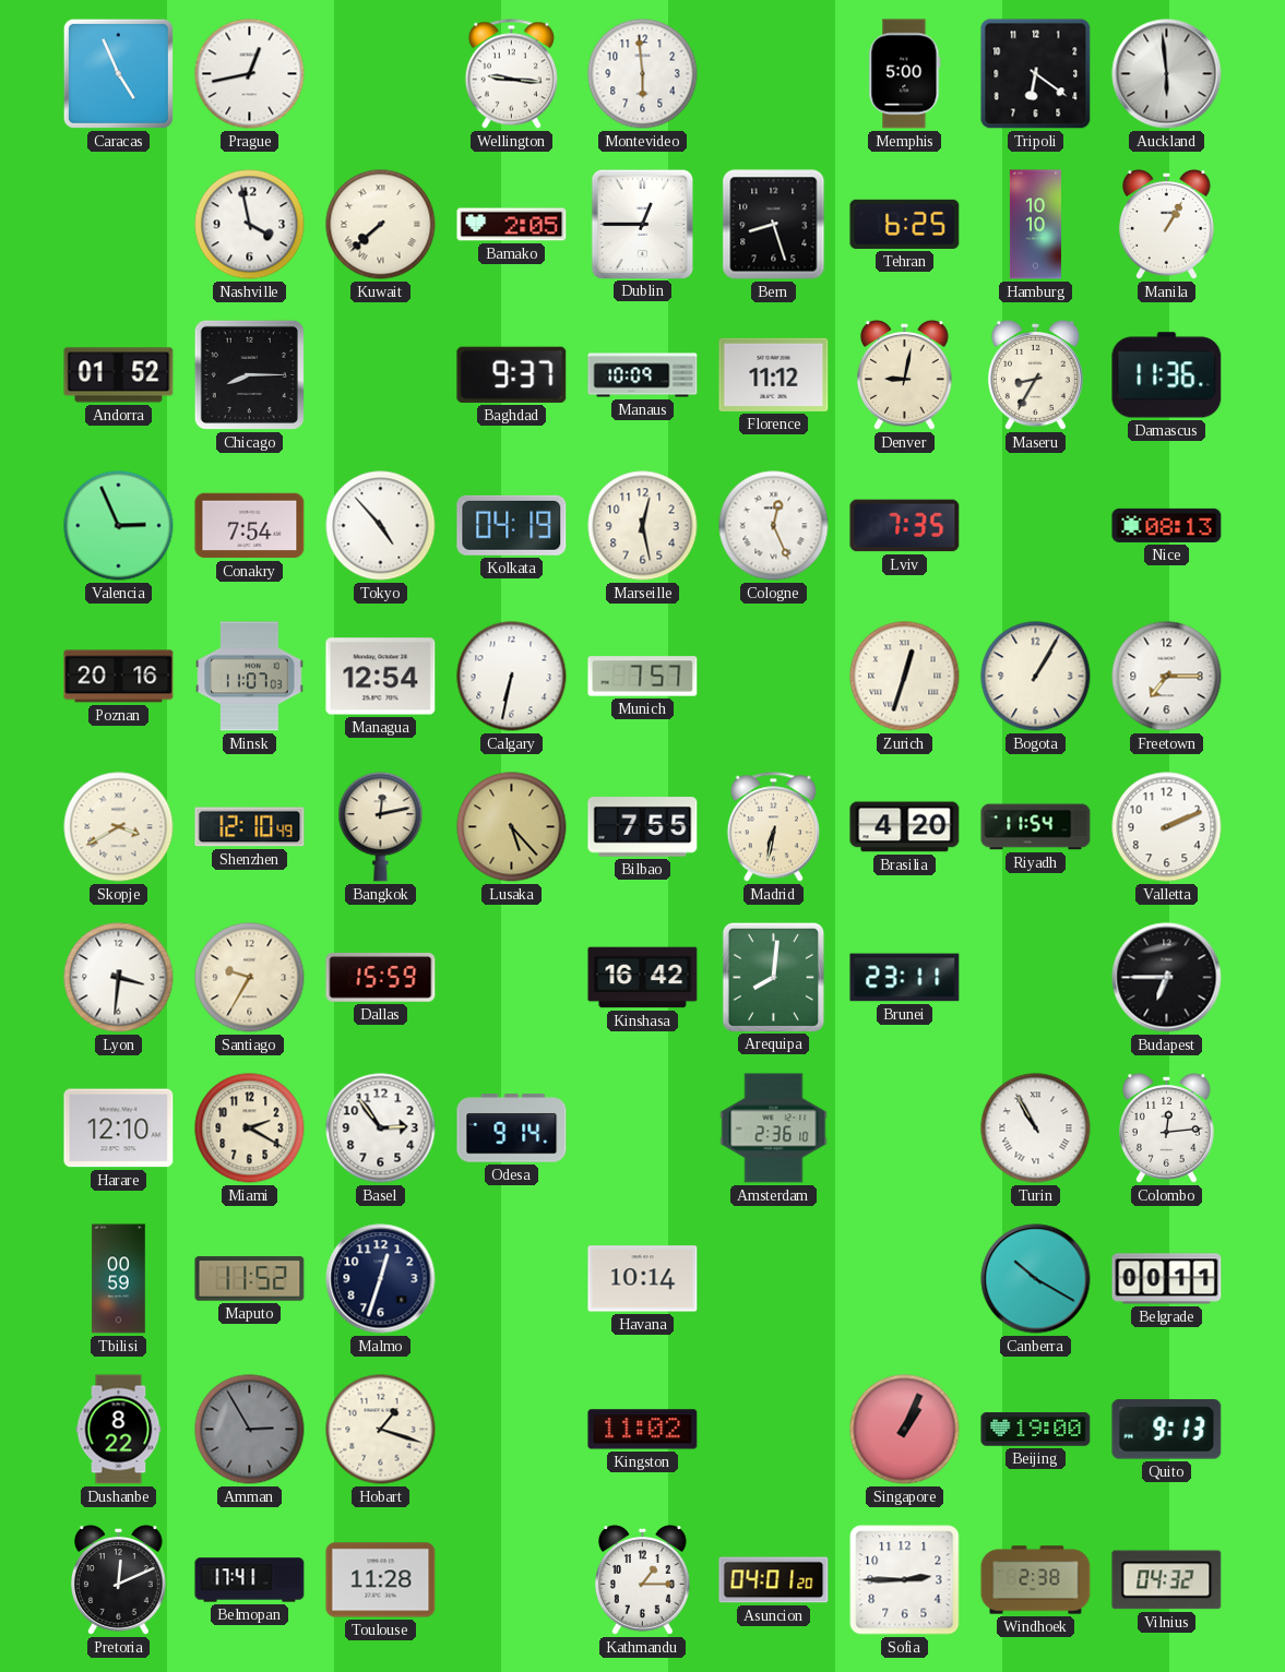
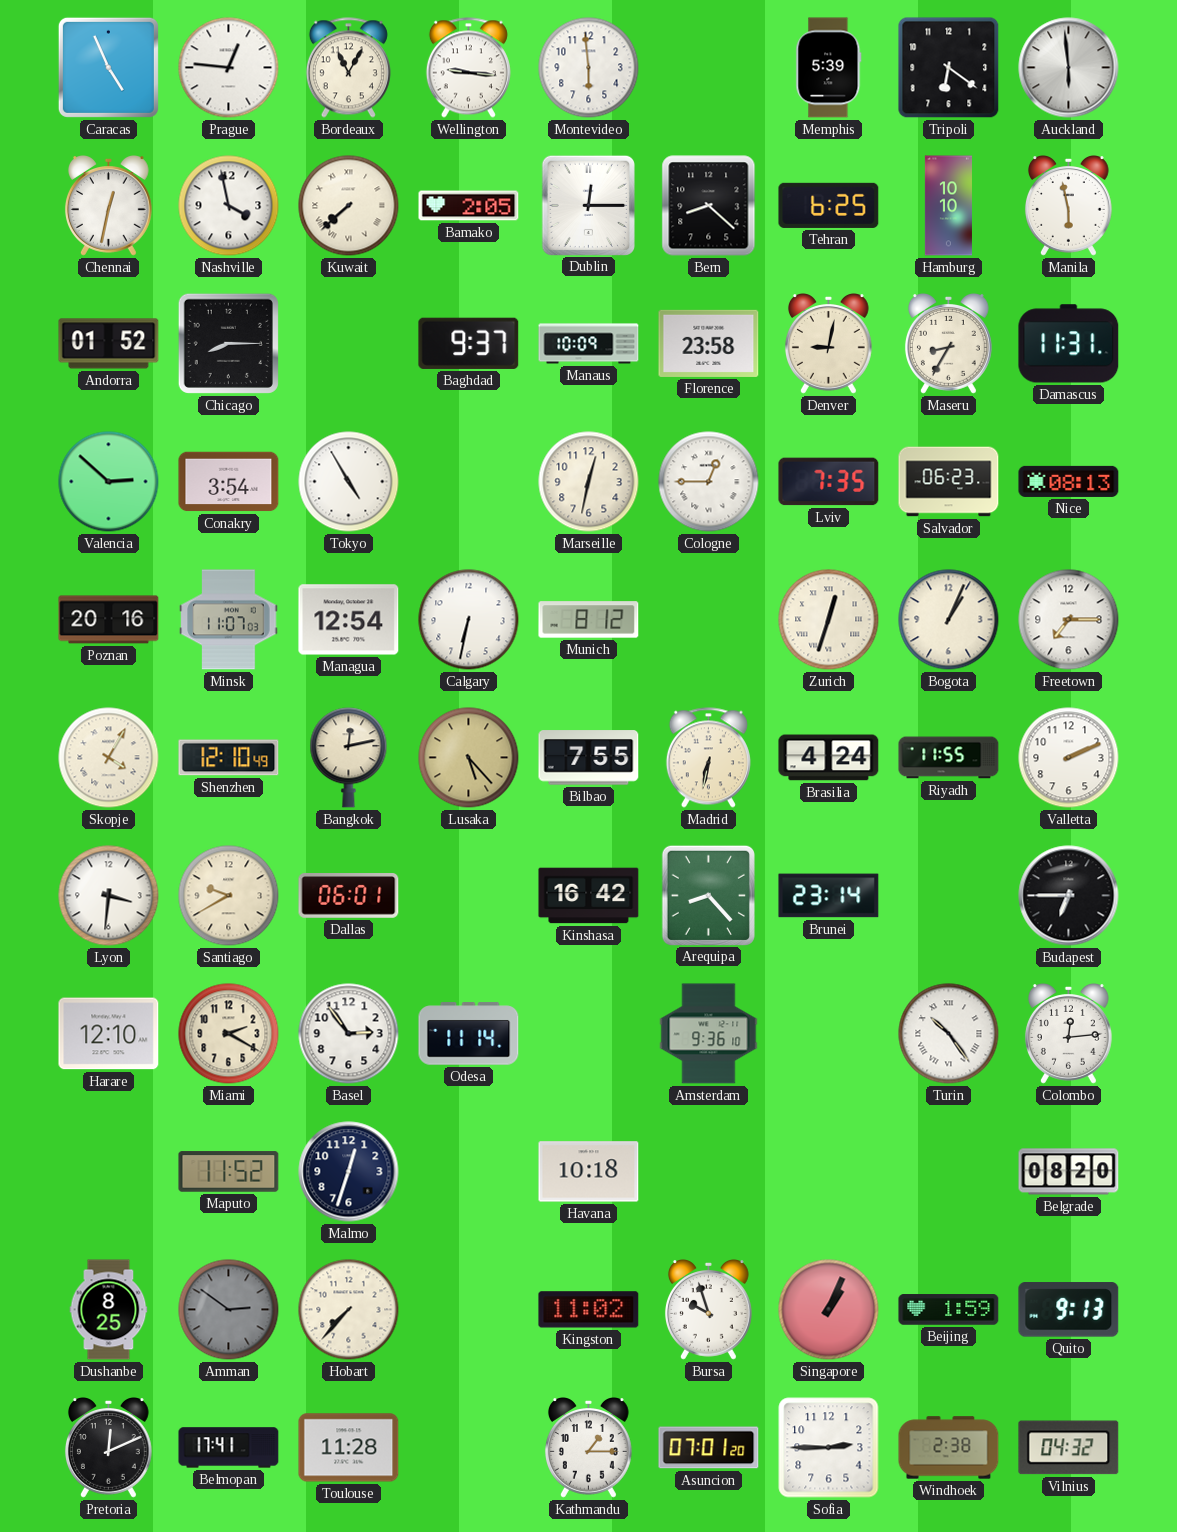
Prague: 12:43 -> 12:46 (229, 68)
Bordeaux: none -> 11:05 (348, 68)
Memphis: 5:00 -> 5:39 (829, 68)
Chennai: none -> 12:32 (108, 206)
Dublin: 12:45 -> 12:15 (588, 205)
Bern: 8:27 -> 8:22 (709, 206)
Manila: 1:05 -> 5:58 (1068, 206)
Florence: 11:12 -> 23:58 (709, 343)
Damascus: 11:36 -> 11:31 (1069, 344)
Valencia: 2:56 -> 2:52 (109, 482)
Conakry: 7:54 -> 3:54 (229, 482)
Tokyo: 4:53 -> 4:55 (349, 482)
Kolkata: 04:19 -> none (512, 525)
Marseille: 12:28 -> 12:32 (589, 482)
Cologne: 12:26 -> 12:45 (709, 482)
Salvador: none -> 06:23 (949, 482)
Munich: 7:57 -> 8:12 (589, 620)
Bogota: 1:05 -> 1:04 (949, 620)
Skopje: 3:40 -> 4:05 (109, 758)
Brasilia: 4:20 -> 4:24 (829, 758)
Riyadh: 11:54 -> 11:55 (949, 758)
Santiago: 9:35 -> 9:40 (229, 896)
Dallas: 15:59 -> 06:01 (349, 896)
Arequipa: 8:01 -> 8:23 (708, 895)
Brunei: 23:11 -> 23:14 (829, 896)
Odesa: 9:14 -> 11:14 (469, 1034)
Amsterdam: 2:36 -> 9:36 (709, 1034)
Turin: 10:55 -> 10:24 (949, 1034)
Tbilisi: 00:59 -> none (119, 1279)
Havana: 10:14 -> 10:18 (589, 1172)
Canberra: 10:20 -> none (1036, 1279)
Belgrade: 00:11 -> 08:20 (1069, 1172)
Dushanbe: 8:22 -> 8:25 (109, 1310)
Amman: 2:55 -> 2:51 (229, 1310)
Hobart: 1:18 -> 7:37 (349, 1310)
Bursa: none -> 9:57 (708, 1310)
Beijing: 19:00 -> 1:59 (949, 1310)
Asuncion: 04:01 -> 07:01 (709, 1448)
